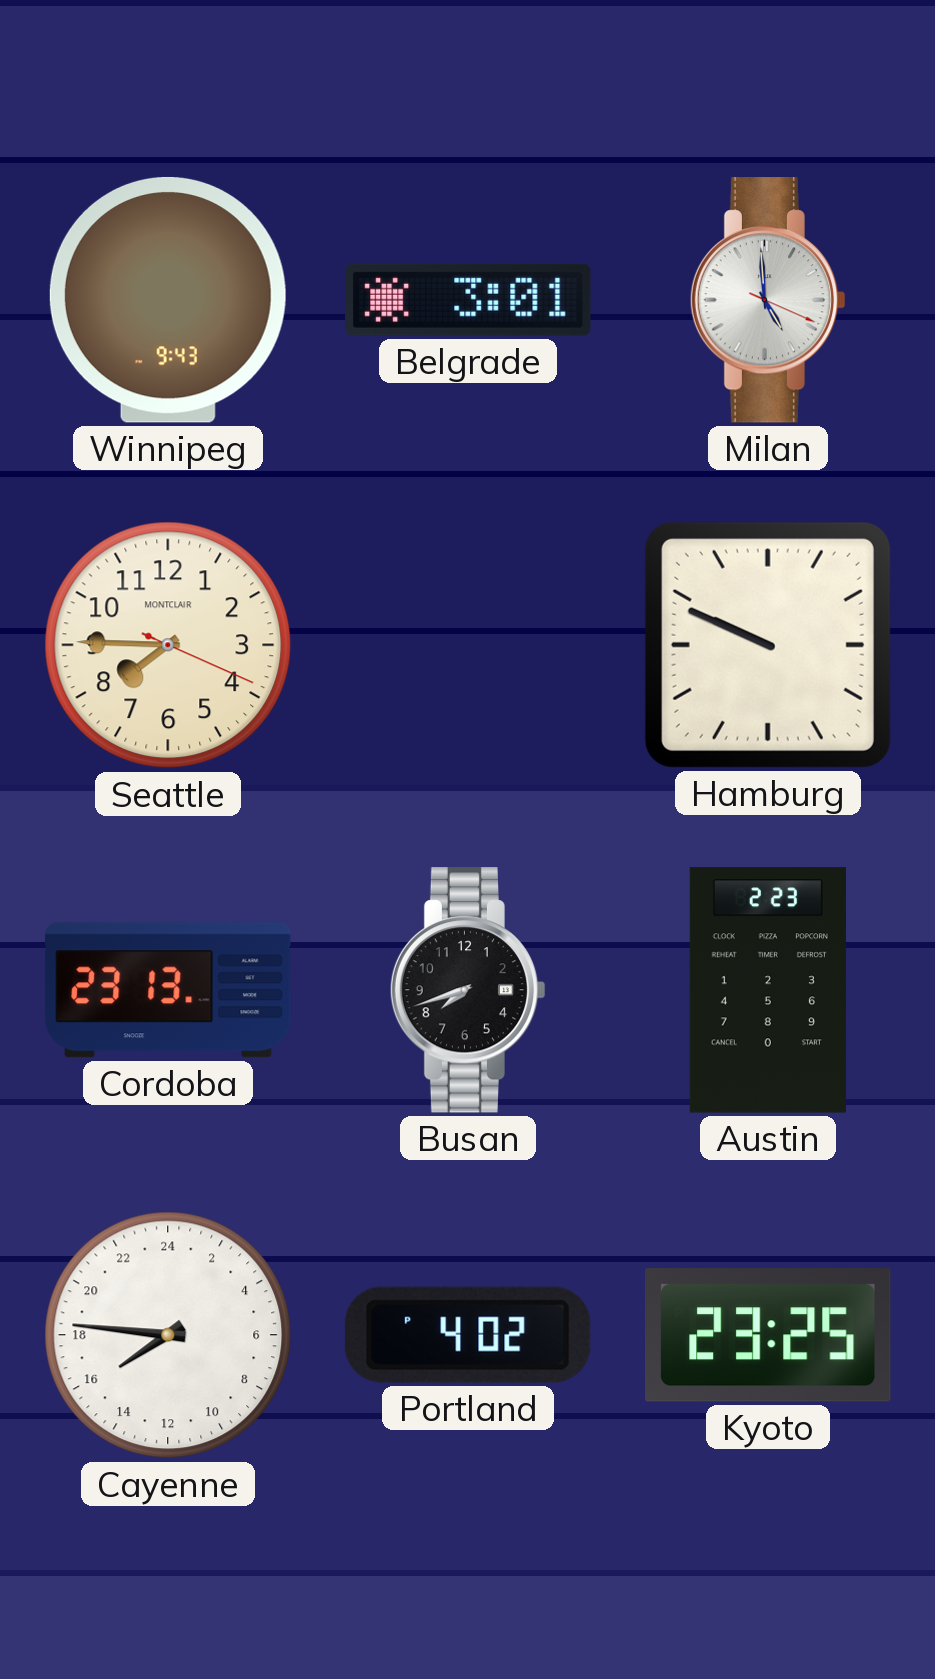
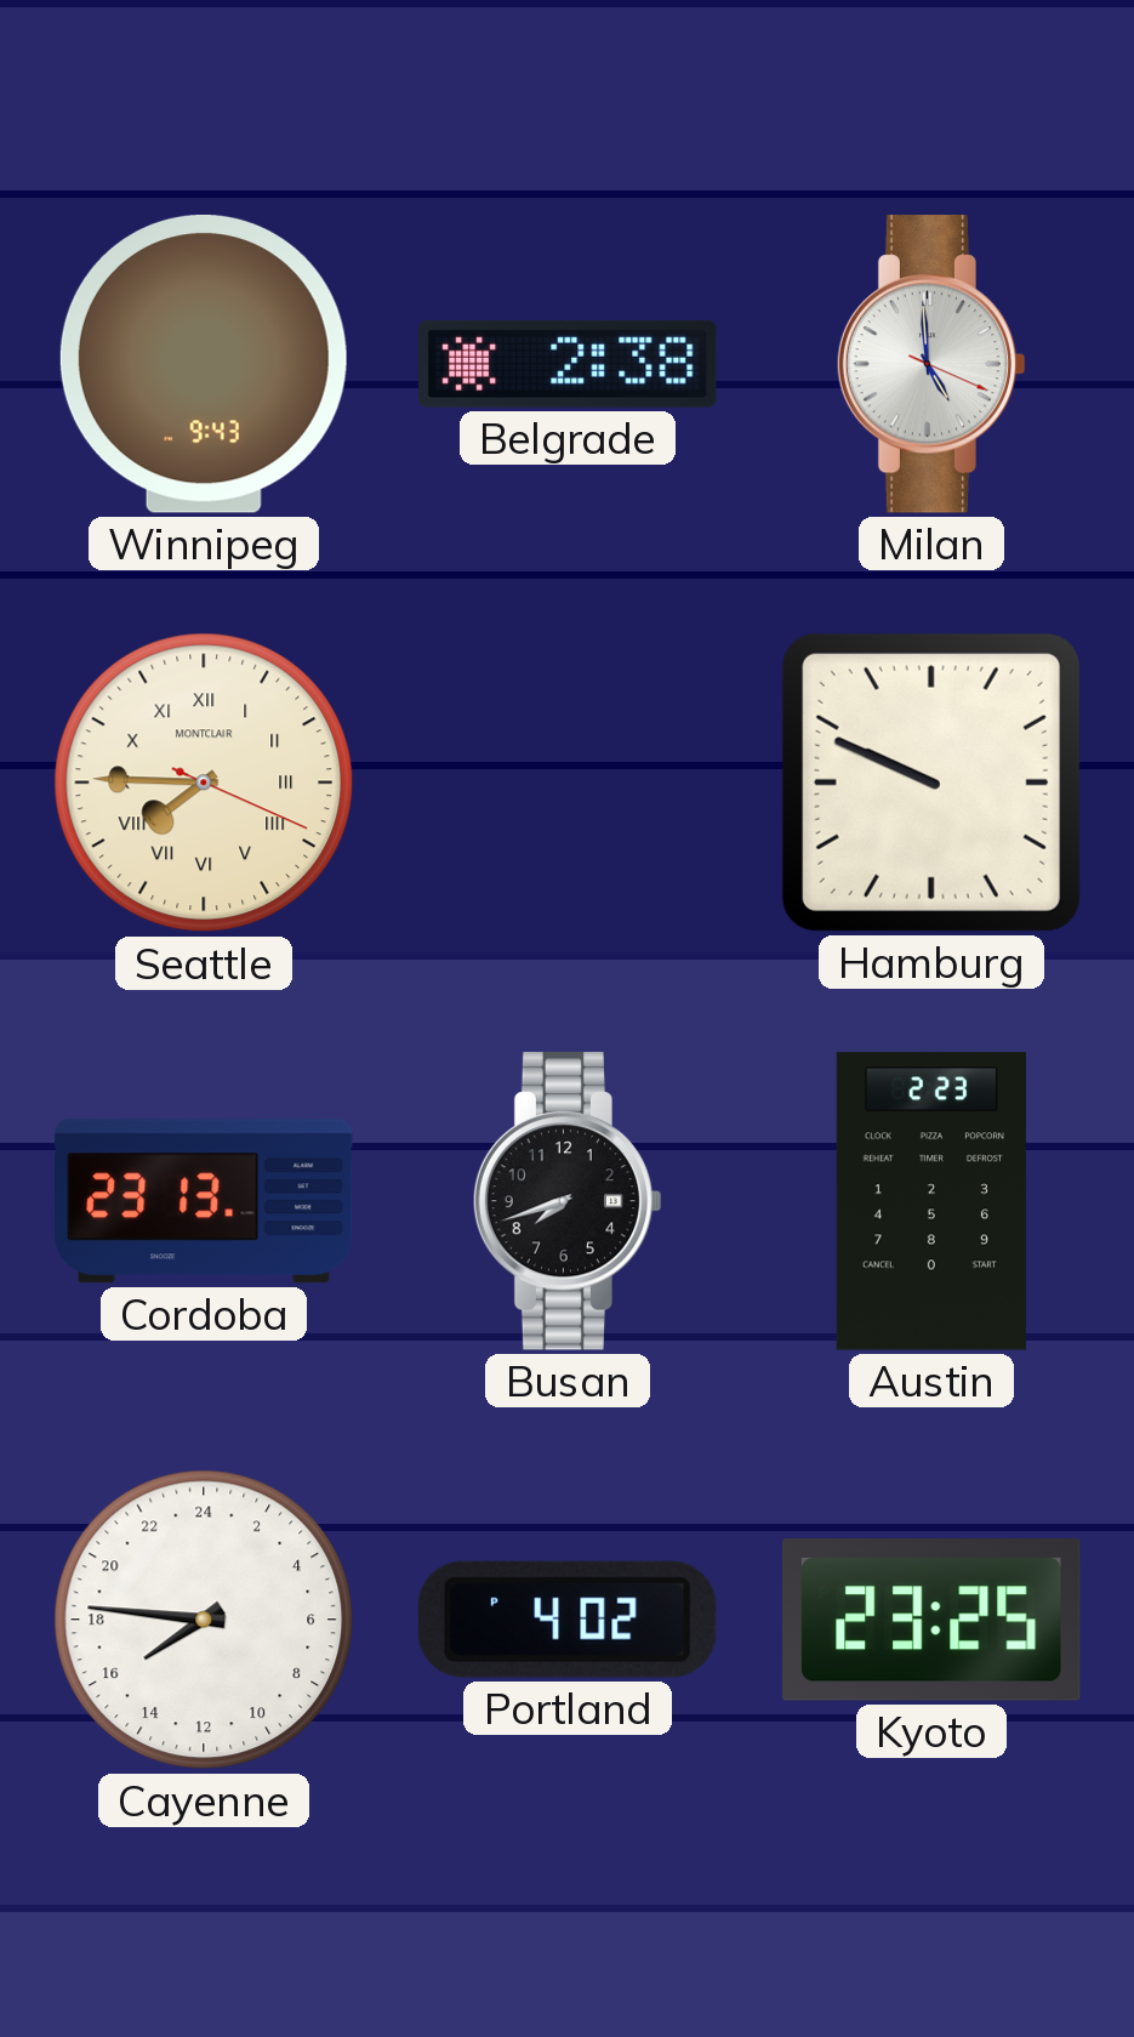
Belgrade: 3:01 -> 2:38 (568, 364)
Seattle numerals: Arabic -> Roman (204, 783)
